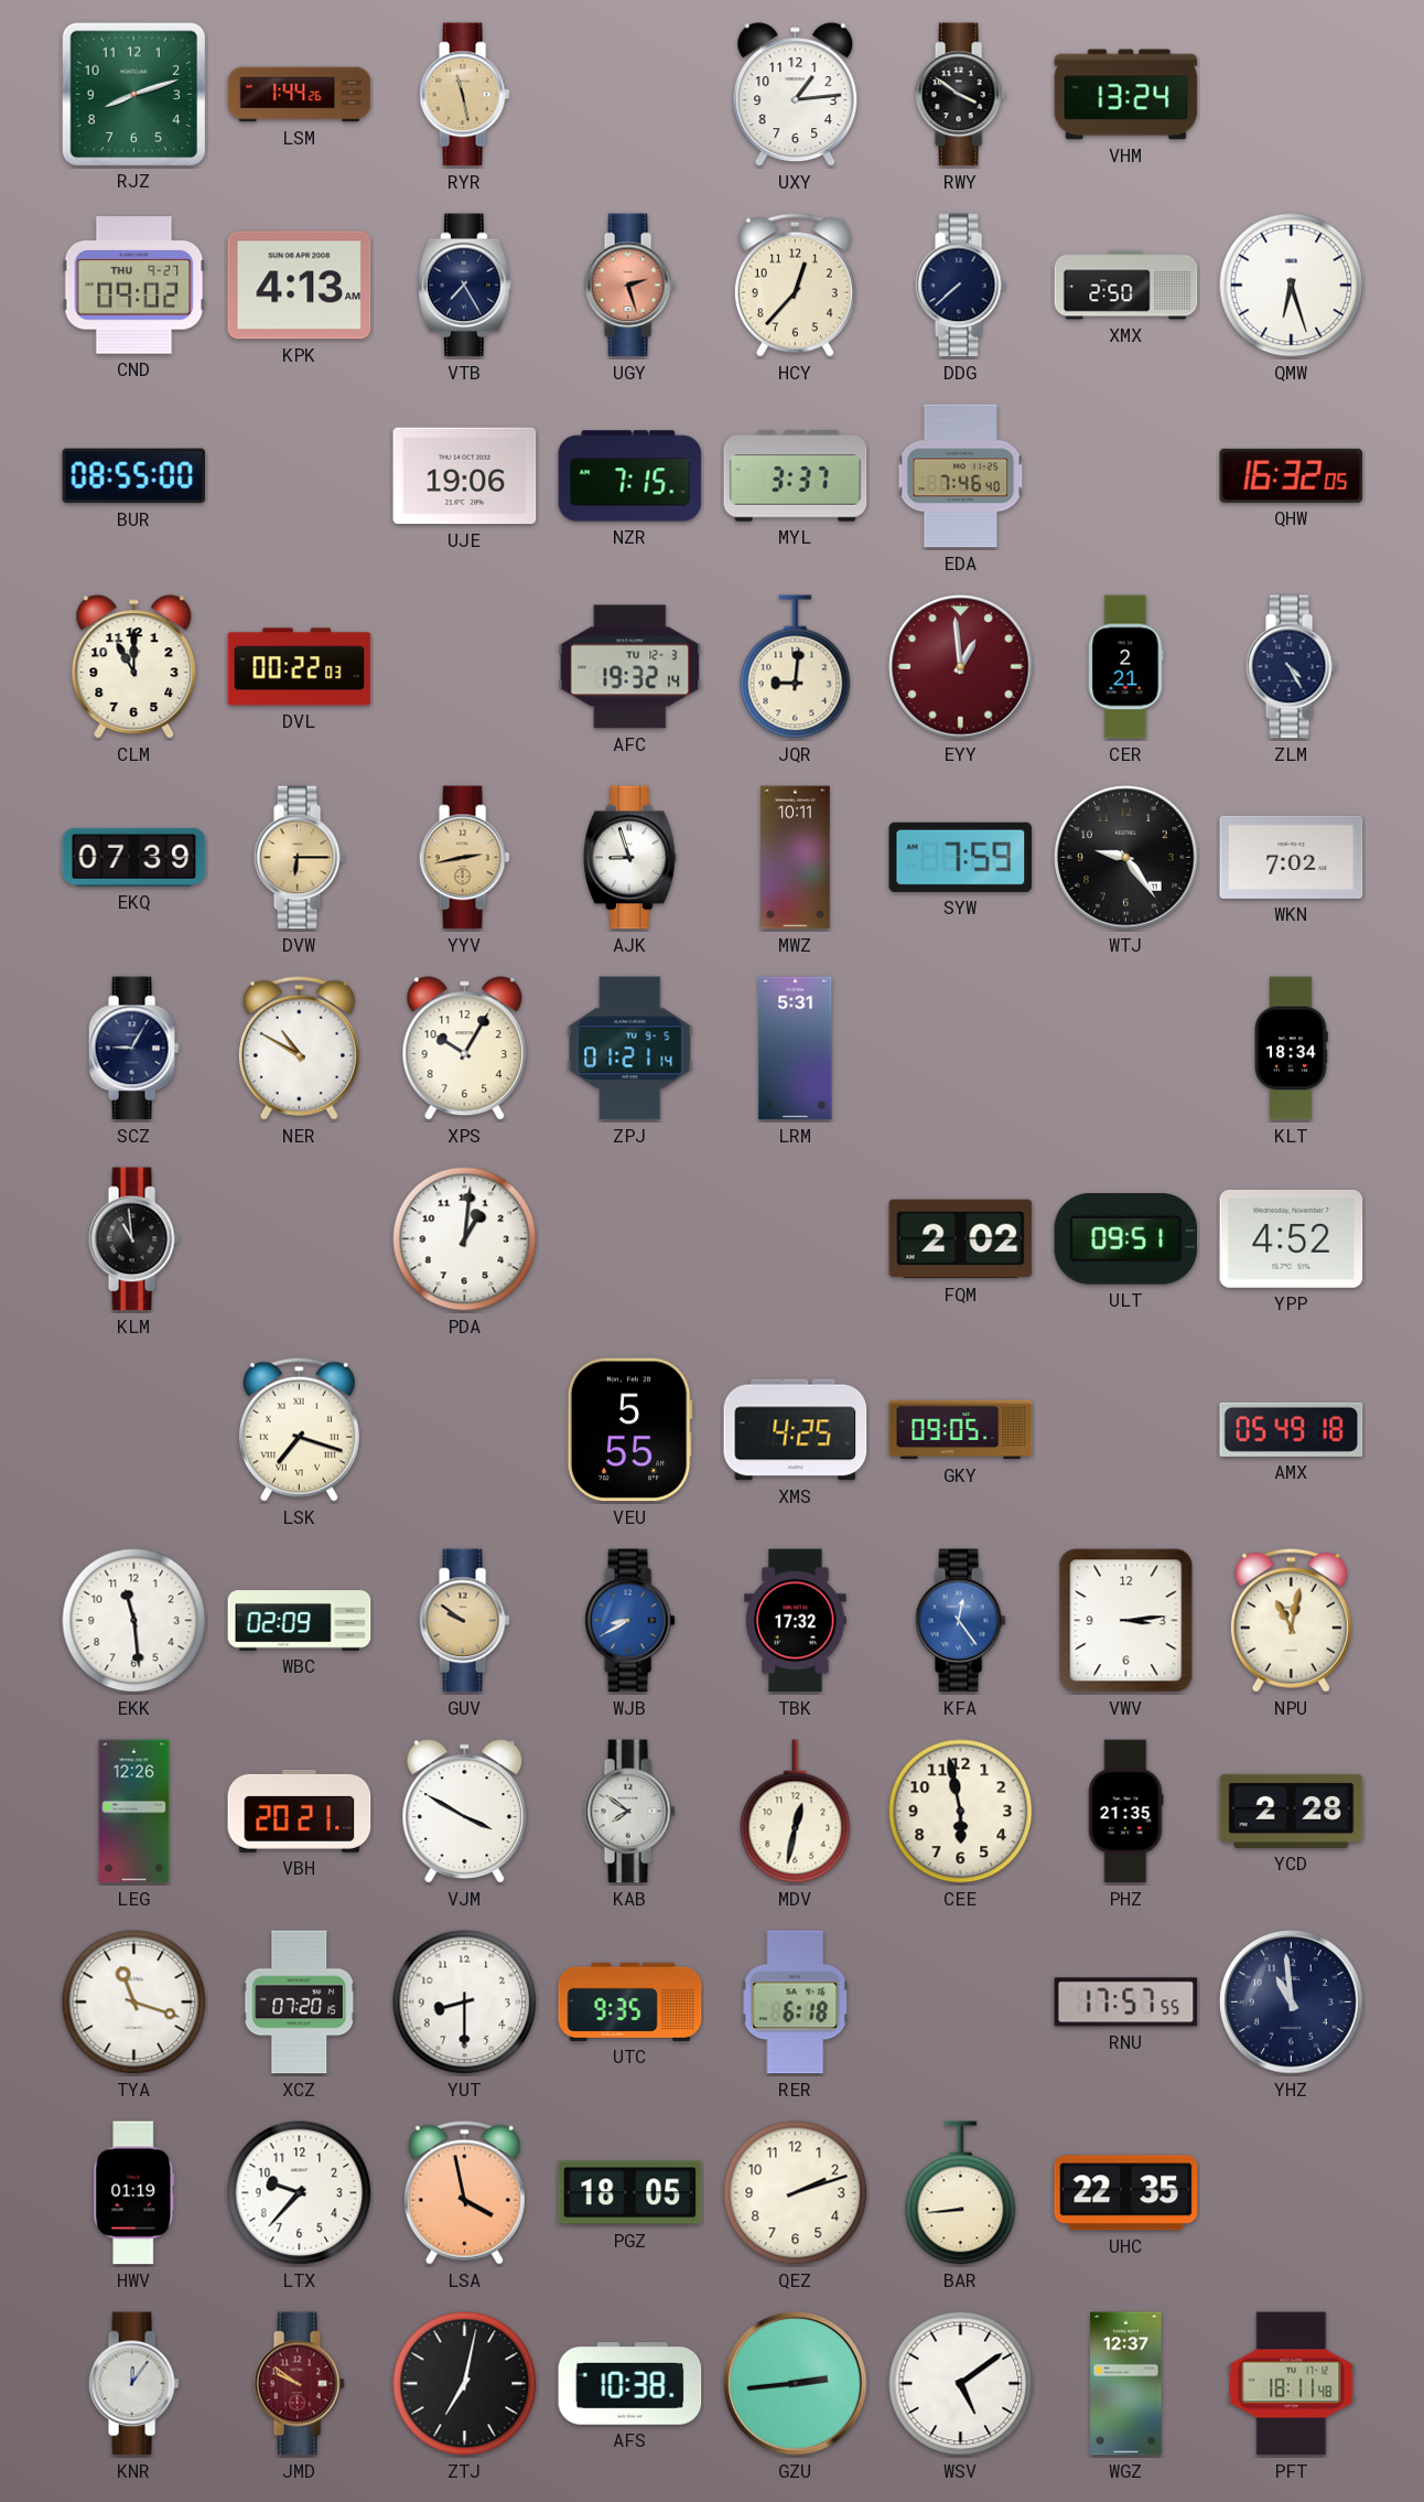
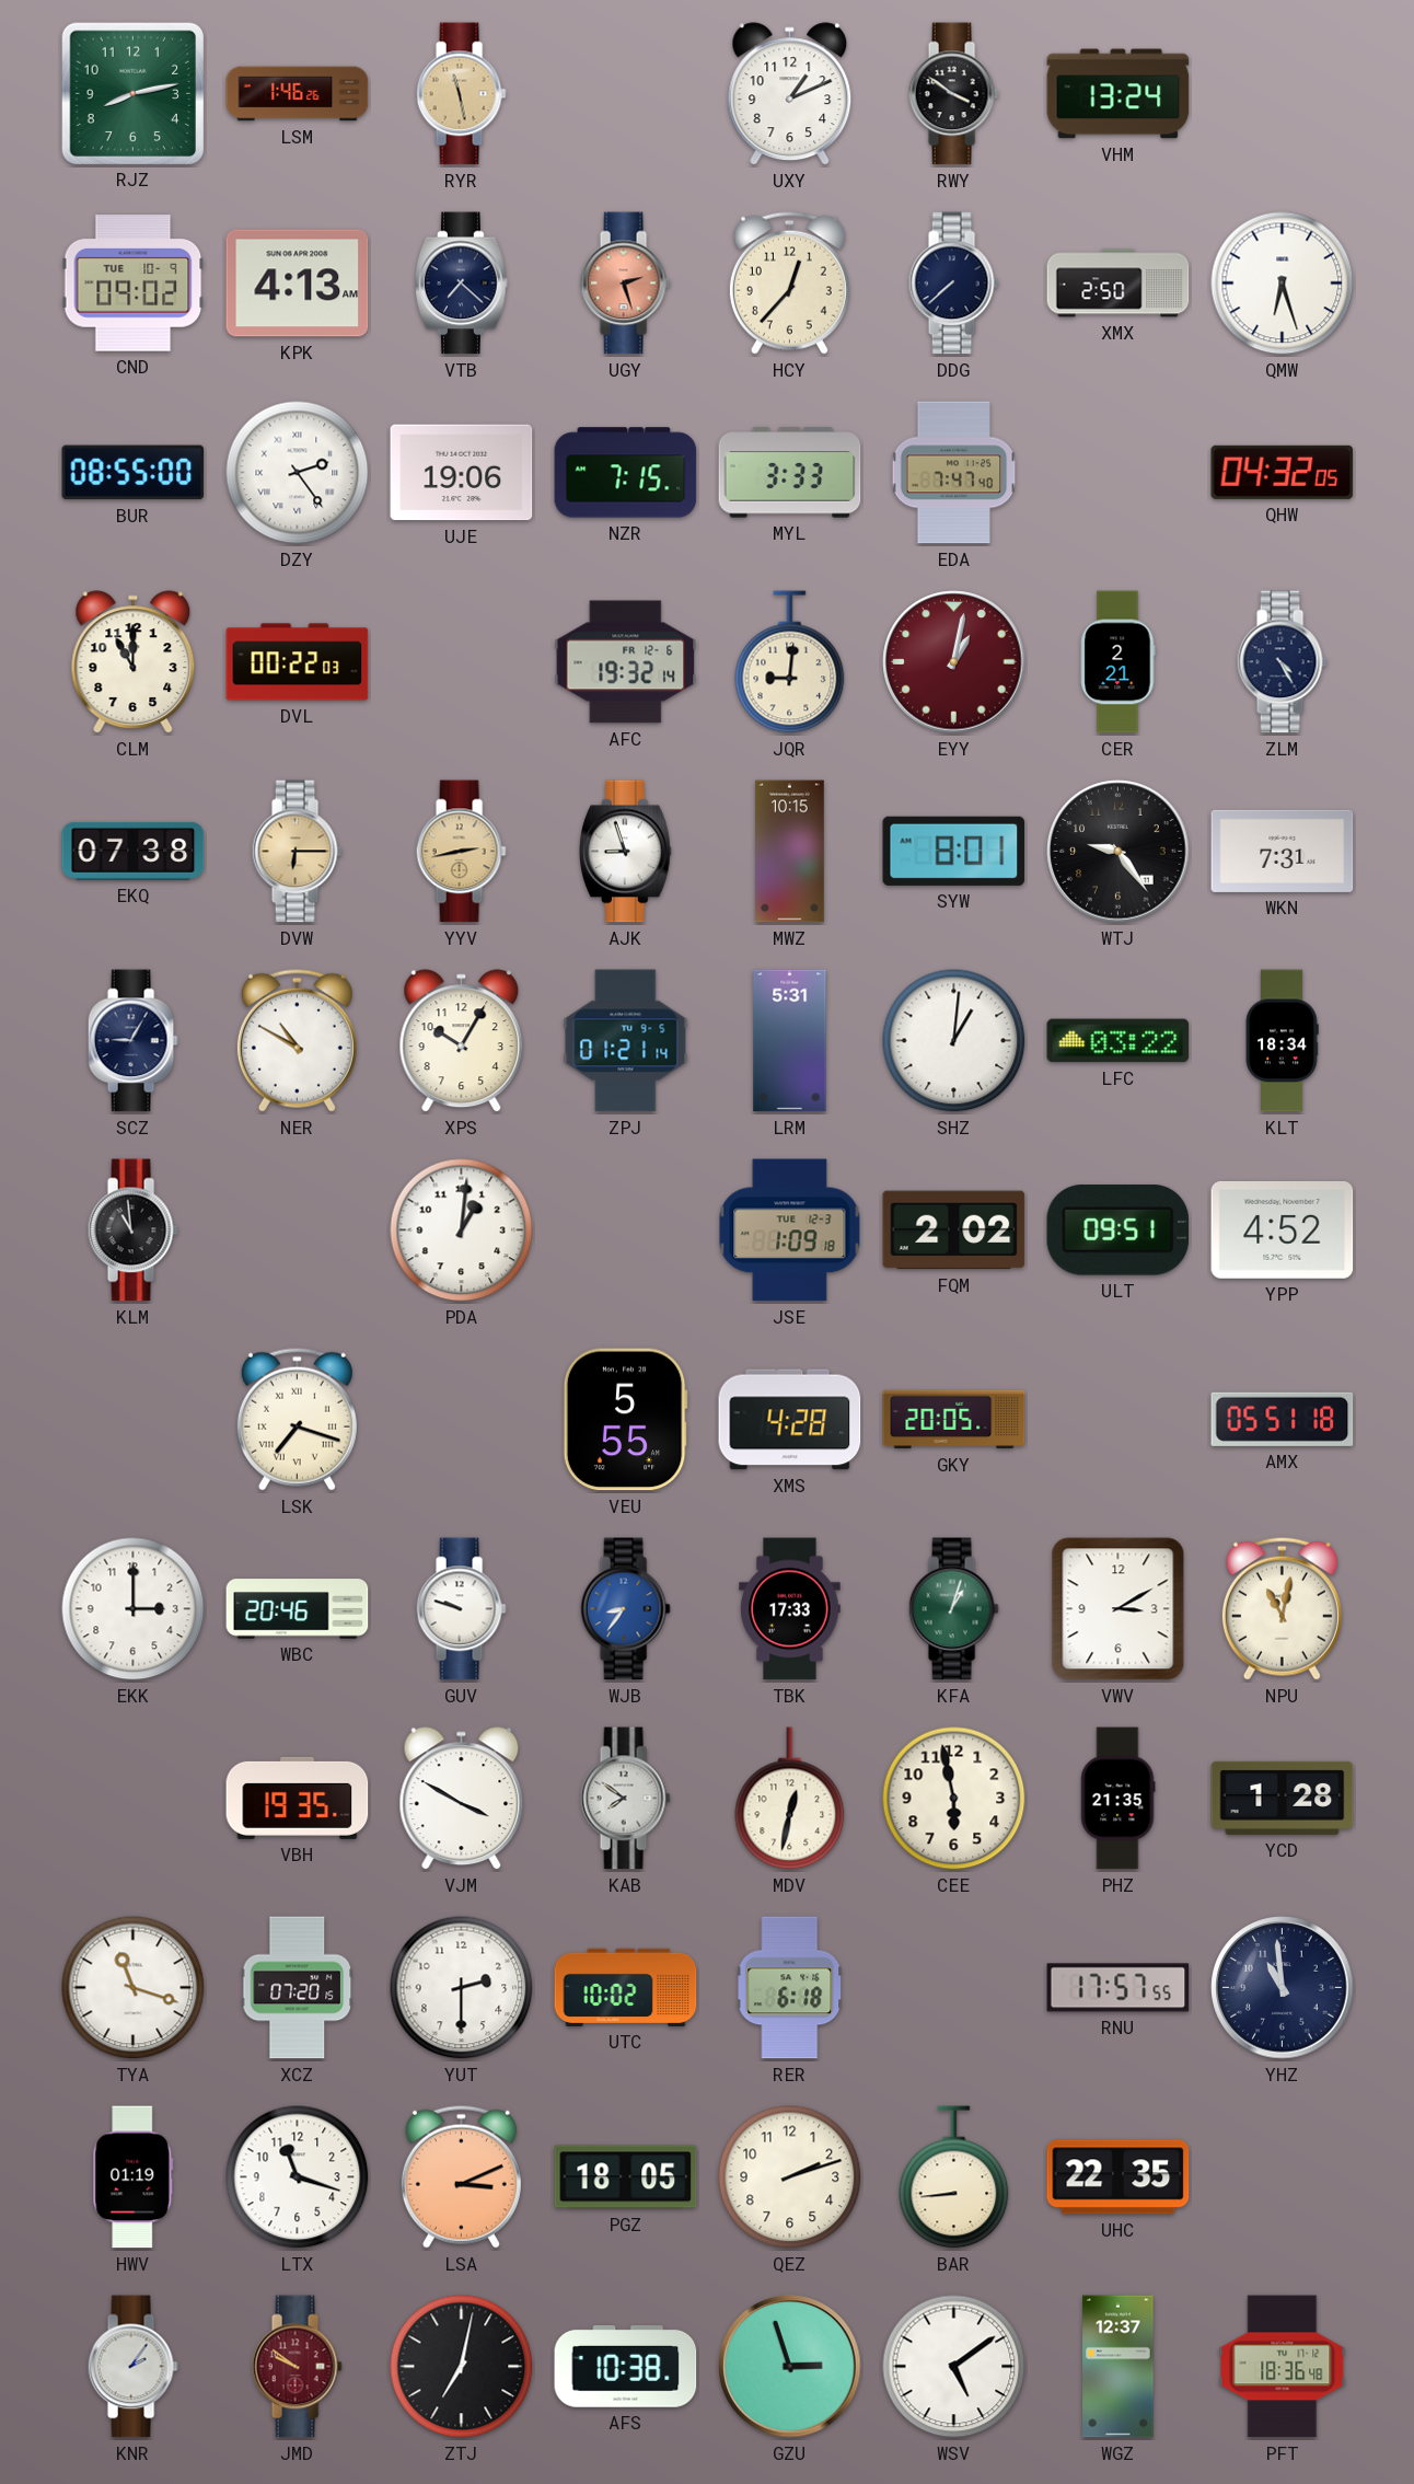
RJZ: 8:12 -> 8:13 (132, 93)
LSM: 1:44 -> 1:46 (298, 94)
UXY: 1:14 -> 1:11 (790, 94)
CND date: THU 9-27 -> TUE 10-9 (134, 284)
VTB: 7:25 -> 7:22 (462, 284)
DZY: none -> 2:24 (298, 473)
MYL: 3:37 -> 3:33 (790, 473)
EDA: 7:46 -> 7:47 (954, 473)
QHW: 16:32 -> 04:32 (1283, 472)
AFC date: TU 12-3 -> FR 12-6 (626, 662)
EYY: 12:59 -> 1:02 (954, 662)
EKQ: 07:39 -> 07:38 (134, 851)
MWZ: 10:11 -> 10:15 (790, 852)
SYW: 7:59 -> 8:01 (954, 851)
WKN: 7:02 -> 7:31 (1283, 851)
SHZ: none -> 1:01 (954, 1041)
LFC: none -> 03:22 (1119, 1041)
JSE: none -> 1:09 (790, 1231)
XMS: 4:25 -> 4:28 (790, 1420)
GKY: 09:05 -> 20:05 (954, 1420)
AMX: 05:49 -> 05:51 (1283, 1419)
EKK: 11:29 -> 3:00 (134, 1609)
WBC: 02:09 -> 20:46 (298, 1609)
GUV: 9:51 -> 9:48 (461, 1609)
GUV dial: champagne -> white (461, 1609)
WJB: 8:40 -> 8:36 (625, 1609)
TBK: 17:32 -> 17:33 (790, 1609)
KFA: 12:24 -> 1:03 (953, 1609)
KFA dial: blue -> green (953, 1609)
VWV: 3:14 -> 3:10 (1119, 1609)
LEG: 12:26 -> none (134, 1812)
VBH: 20:21 -> 19:35 (298, 1798)
YCD: 2:28 -> 1:28 (1283, 1798)
YUT: 8:30 -> 2:30 (462, 1988)
UTC: 9:35 -> 10:02 (626, 1987)
LTX: 9:37 -> 11:18 (298, 2177)
LSA: 3:58 -> 3:11 (461, 2176)
KNR: 12:06 -> 2:06 (132, 2367)
GZU: 2:44 -> 2:57 (790, 2367)
PFT: 18:11 -> 18:36 (1283, 2367)
